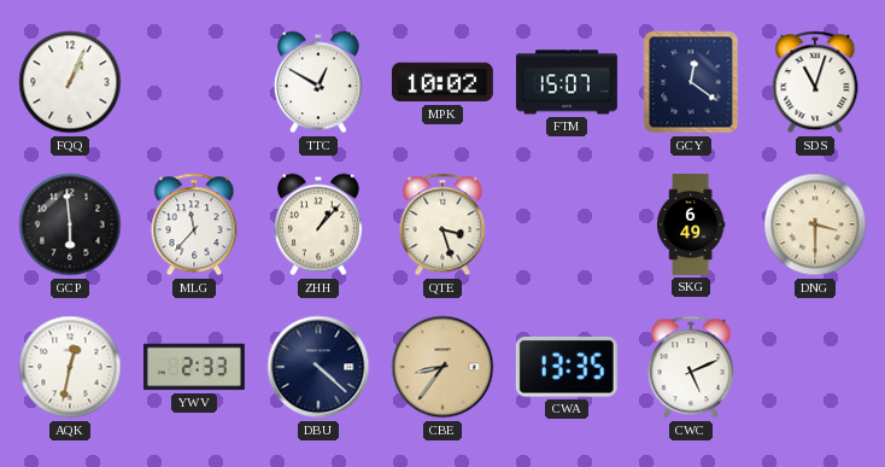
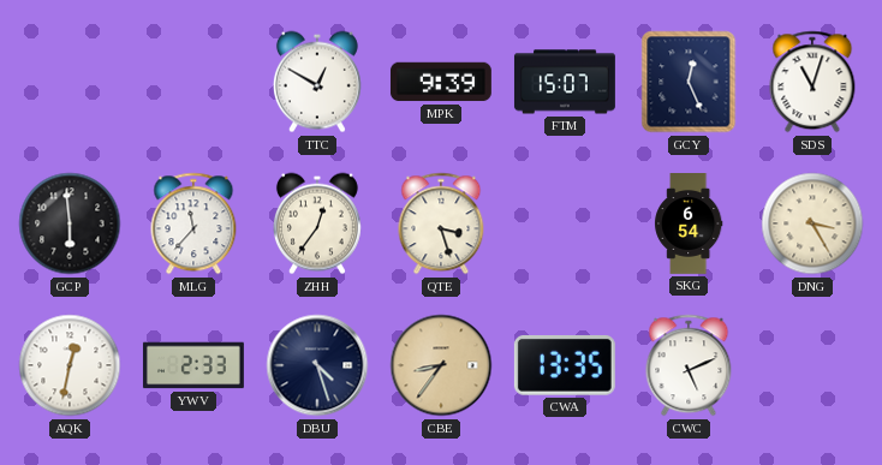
FQQ: 1:04 -> none (70, 82)
MPK: 10:02 -> 9:39 (441, 82)
GCY: 12:21 -> 12:26 (689, 82)
ZHH: 1:07 -> 12:36 (317, 223)
SKG: 6:49 -> 6:54 (690, 225)
DNG: 3:30 -> 3:25 (812, 223)
DBU: 4:22 -> 4:27 (317, 365)
